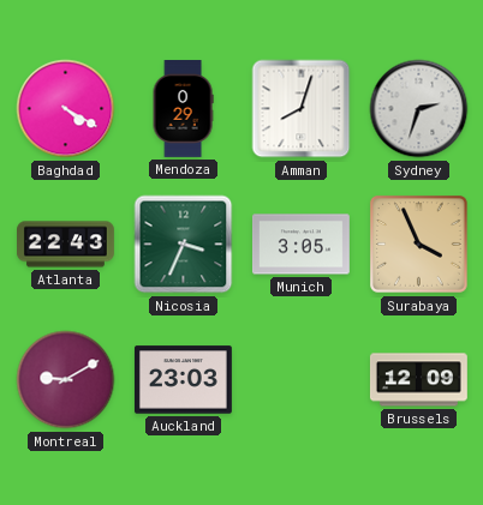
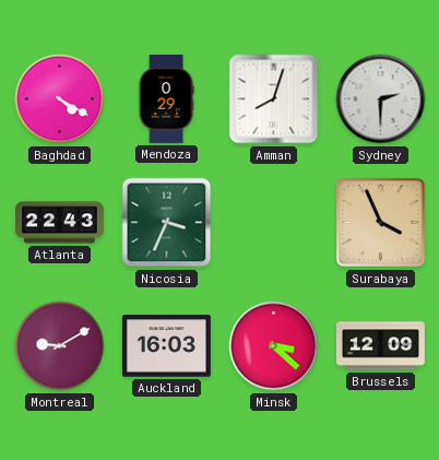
Sydney: 2:33 -> 2:30 (381, 99)
Munich: 3:05 -> none (300, 245)
Auckland: 23:03 -> 16:03 (166, 346)
Minsk: none -> 3:22 (274, 346)
